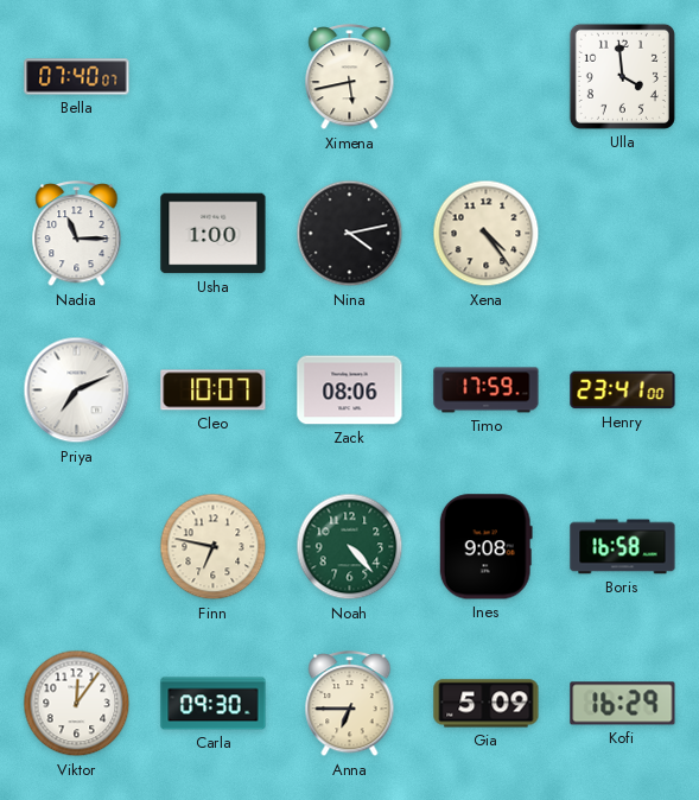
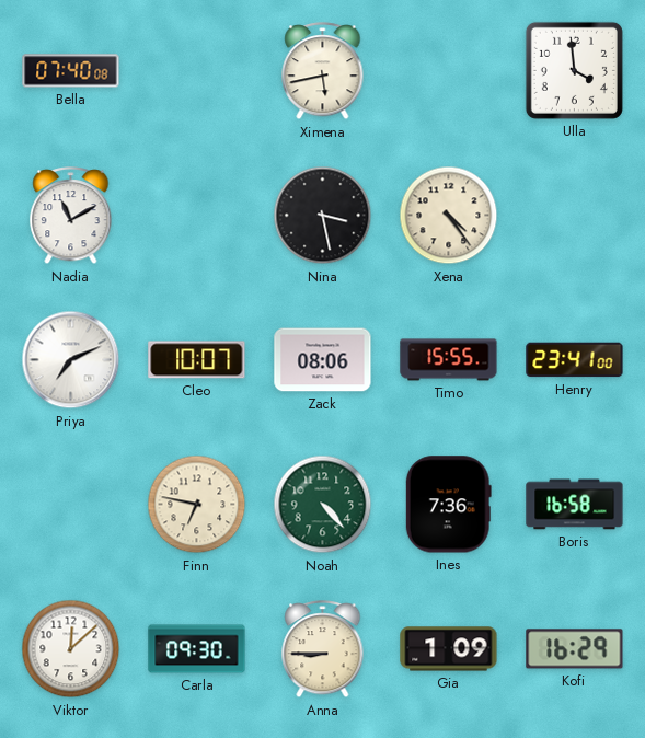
Bella: 07:40:07 -> 07:40:08 (71, 71)
Nadia: 11:15 -> 11:10 (71, 216)
Usha: 1:00 -> none (214, 234)
Nina: 4:13 -> 3:28 (323, 216)
Timo: 17:59 -> 15:55 (449, 360)
Ines: 9:08 -> 7:36 (448, 505)
Viktor: 12:06 -> 12:08 (71, 649)
Anna: 6:45 -> 8:45 (323, 649)
Gia: 5:09 -> 1:09 (449, 649)
